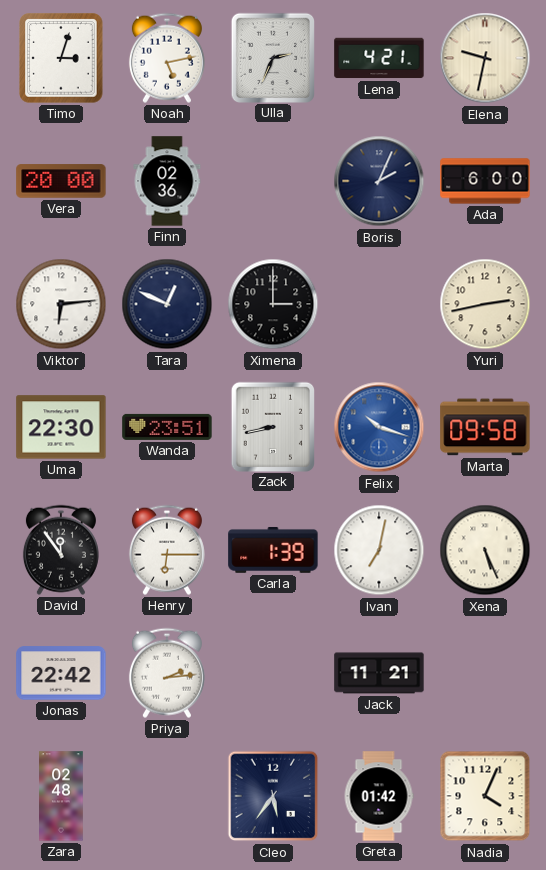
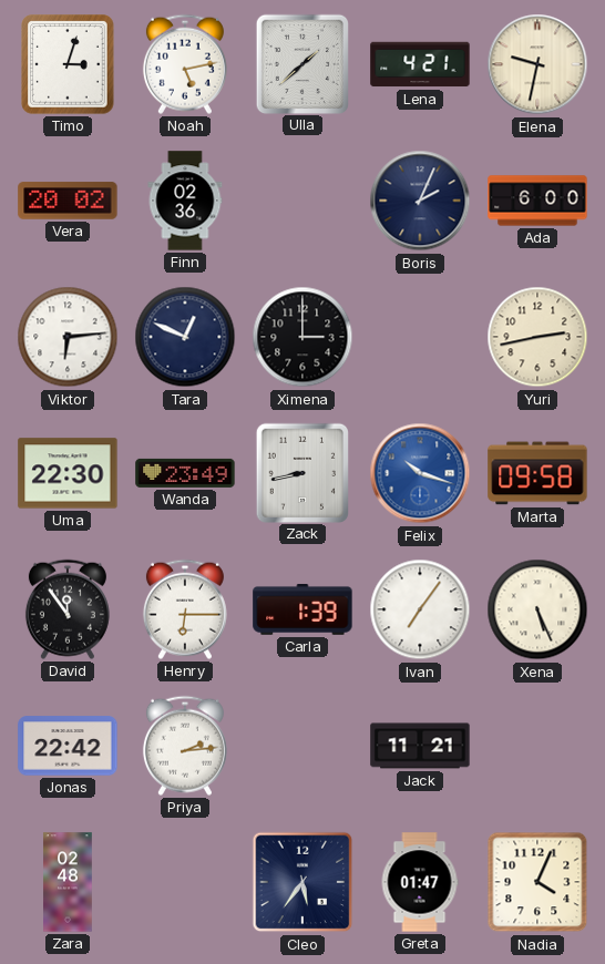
Ulla: 2:34 -> 1:38 (301, 63)
Vera: 20:00 -> 20:02 (68, 201)
Wanda: 23:51 -> 23:49 (185, 473)
Ivan: 7:02 -> 7:06 (420, 609)
Greta: 01:42 -> 01:47 (420, 882)
